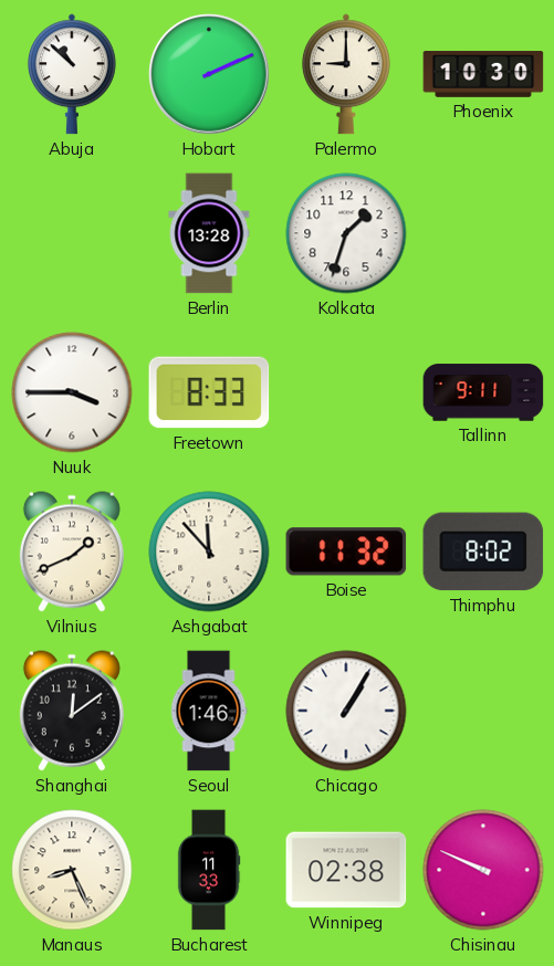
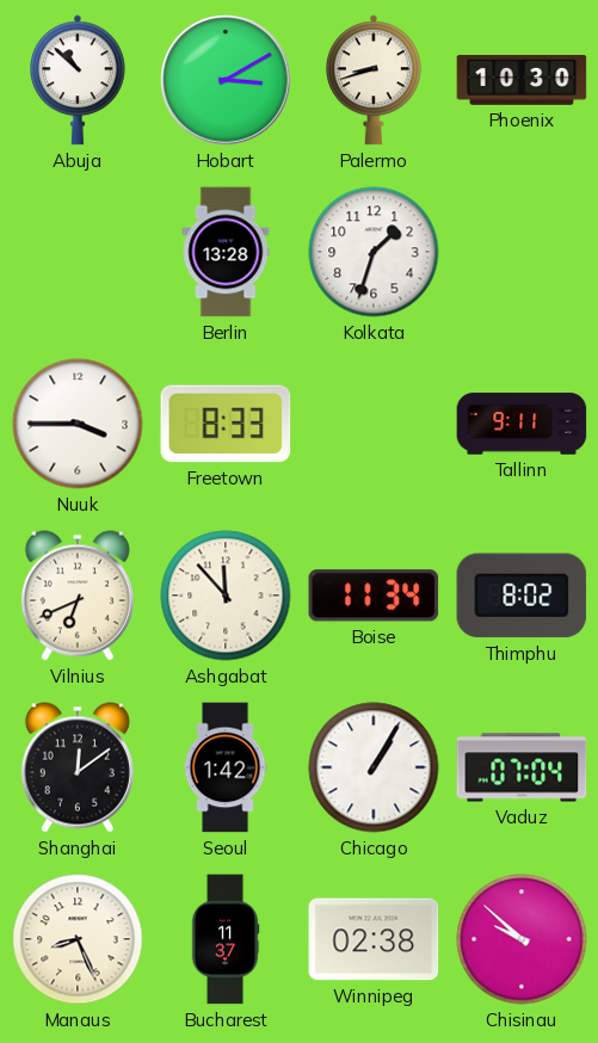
Hobart: 2:11 -> 3:10 (226, 80)
Palermo: 9:00 -> 8:42 (374, 80)
Vilnius: 1:41 -> 6:41 (78, 595)
Boise: 11:32 -> 11:34 (374, 595)
Seoul: 1:46 -> 1:42 (226, 767)
Vaduz: none -> 07:04 (522, 767)
Bucharest: 11:33 -> 11:37 (226, 939)
Chisinau: 9:49 -> 9:52 (522, 939)
